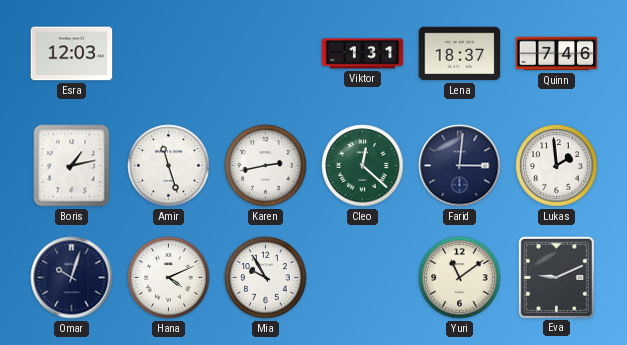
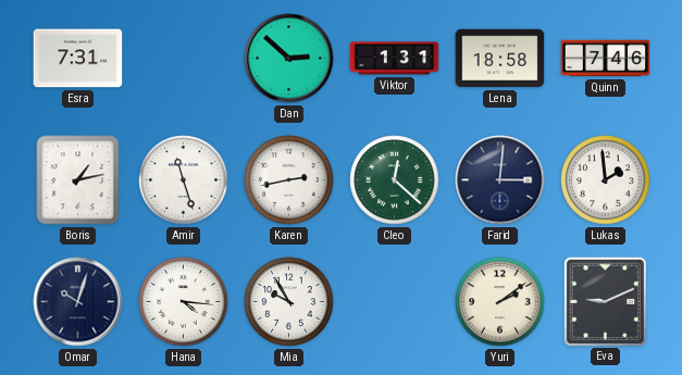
Esra: 12:03 -> 7:31 (78, 59)
Dan: none -> 2:52 (289, 59)
Lena: 18:37 -> 18:58 (500, 59)
Hana: 4:11 -> 4:16 (184, 302)
Yuri: 11:09 -> 2:09 (500, 302)
